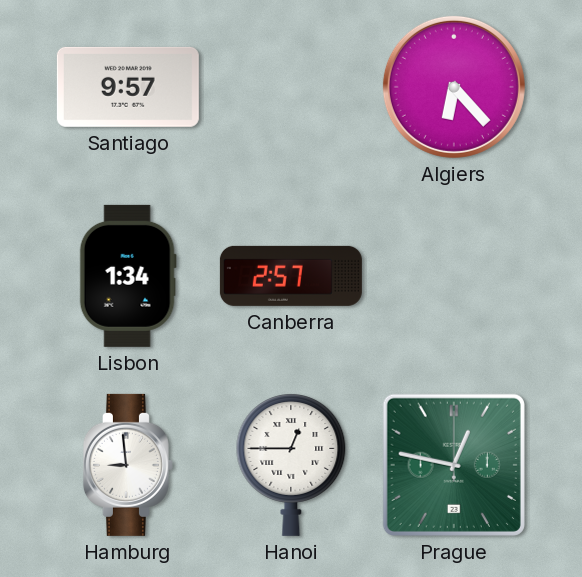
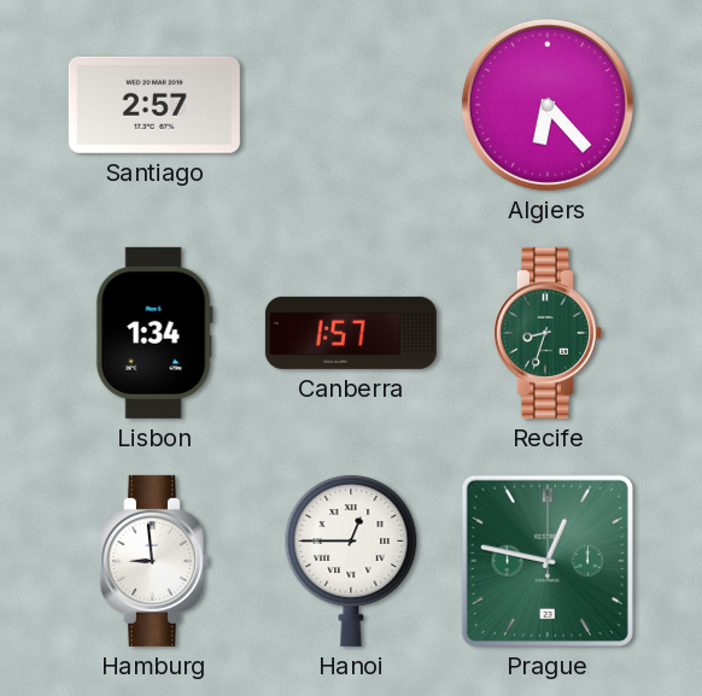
Santiago: 9:57 -> 2:57 (154, 105)
Canberra: 2:57 -> 1:57 (351, 333)
Recife: none -> 8:33 (548, 333)
